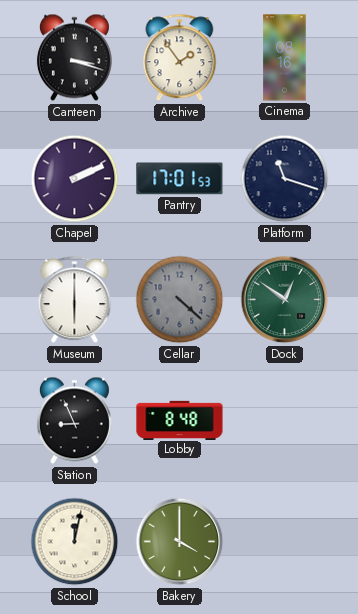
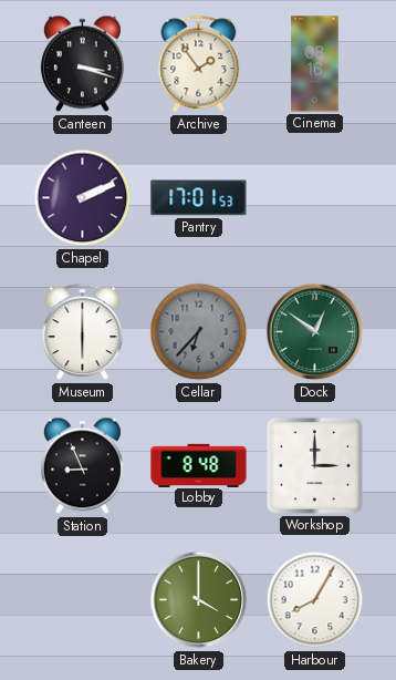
Platform: 11:18 -> none (285, 179)
Cellar: 4:22 -> 6:37 (199, 332)
Workshop: none -> 3:00 (314, 465)
School: 12:02 -> none (75, 542)
Harbour: none -> 8:05 (315, 600)
